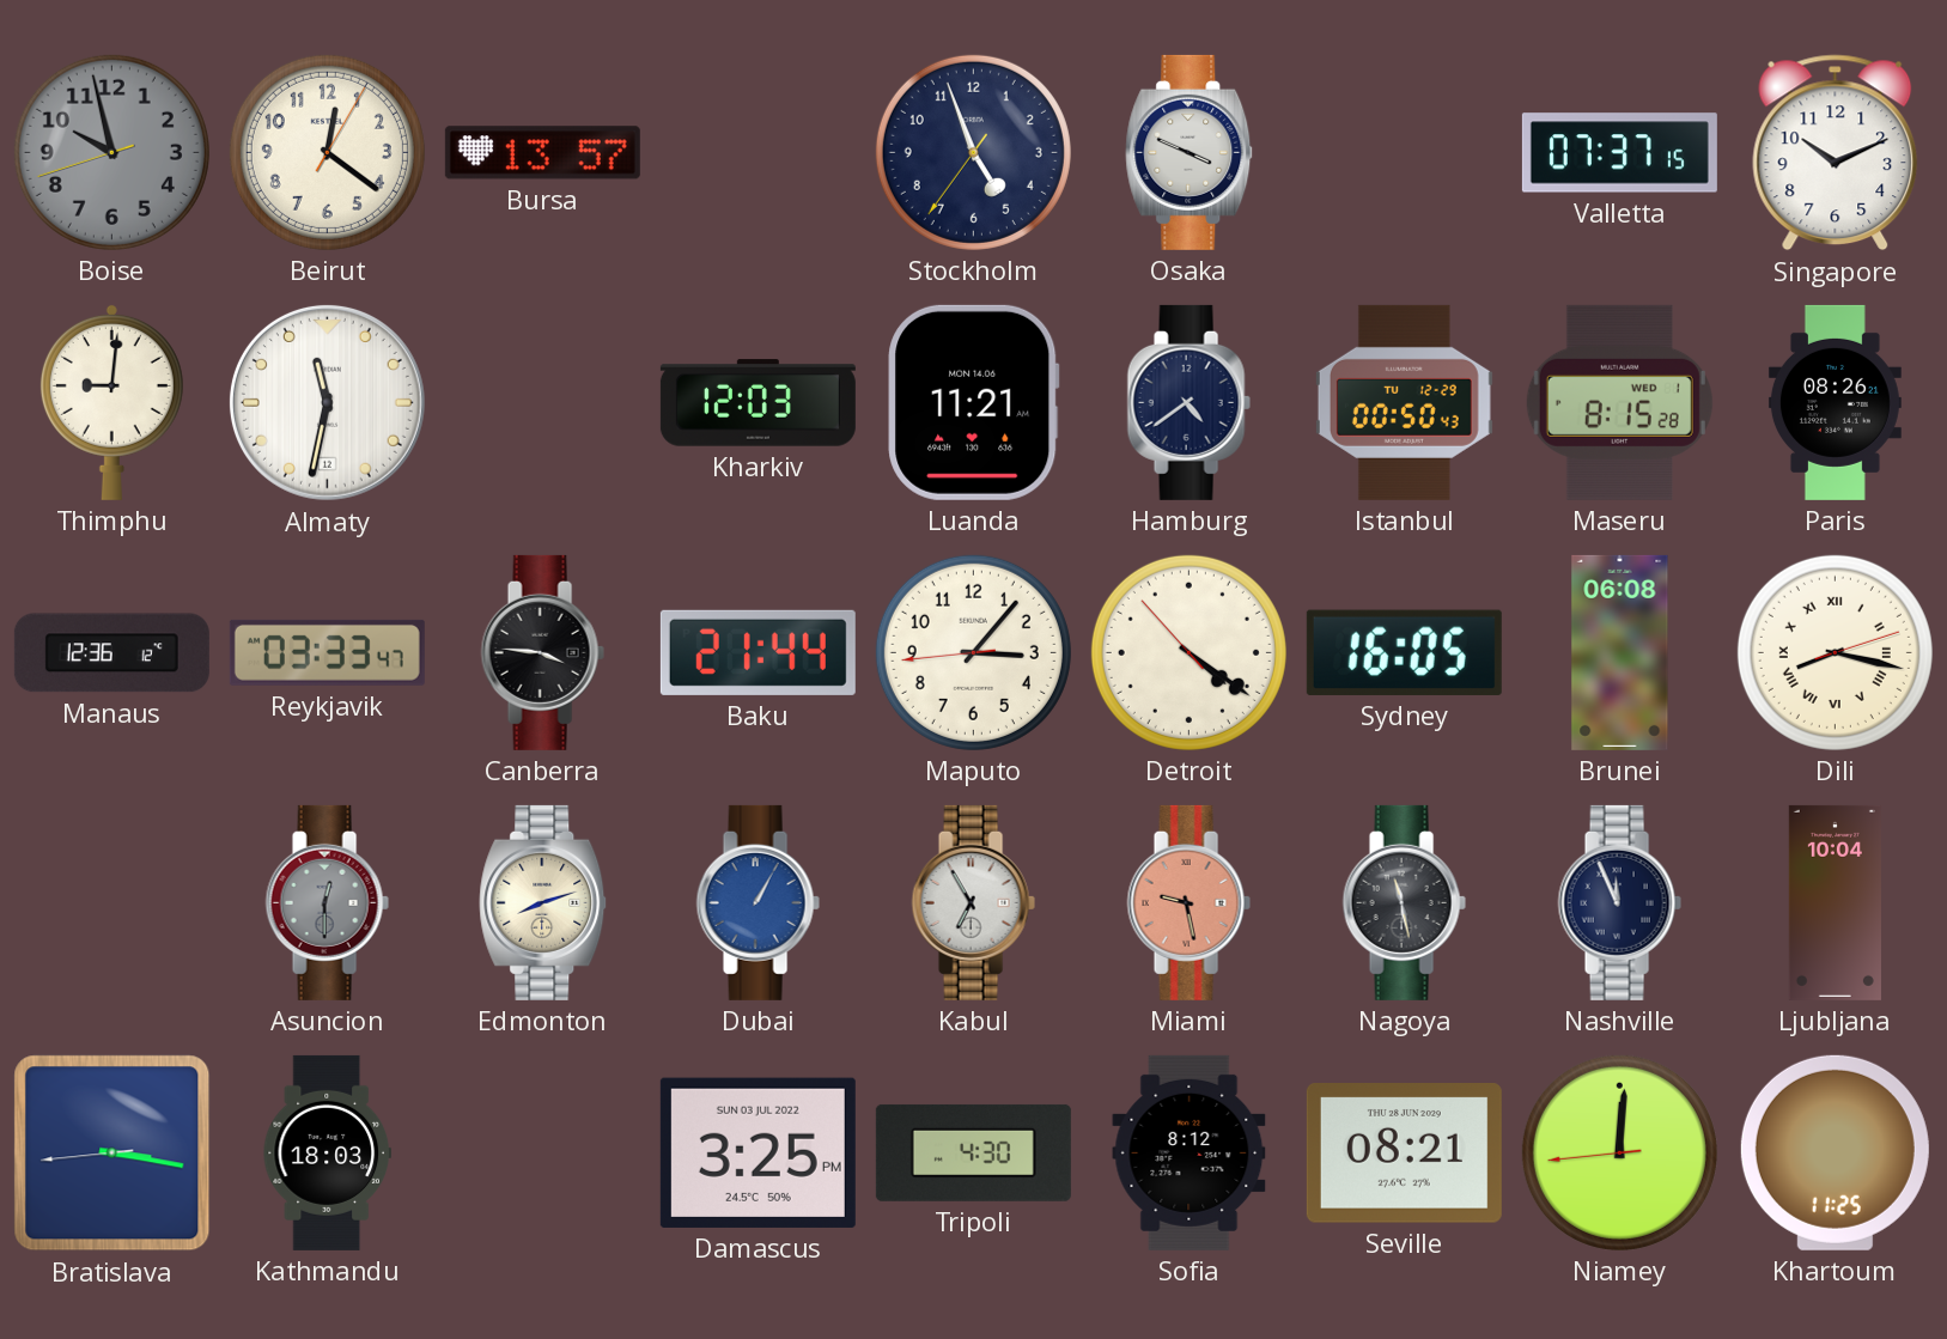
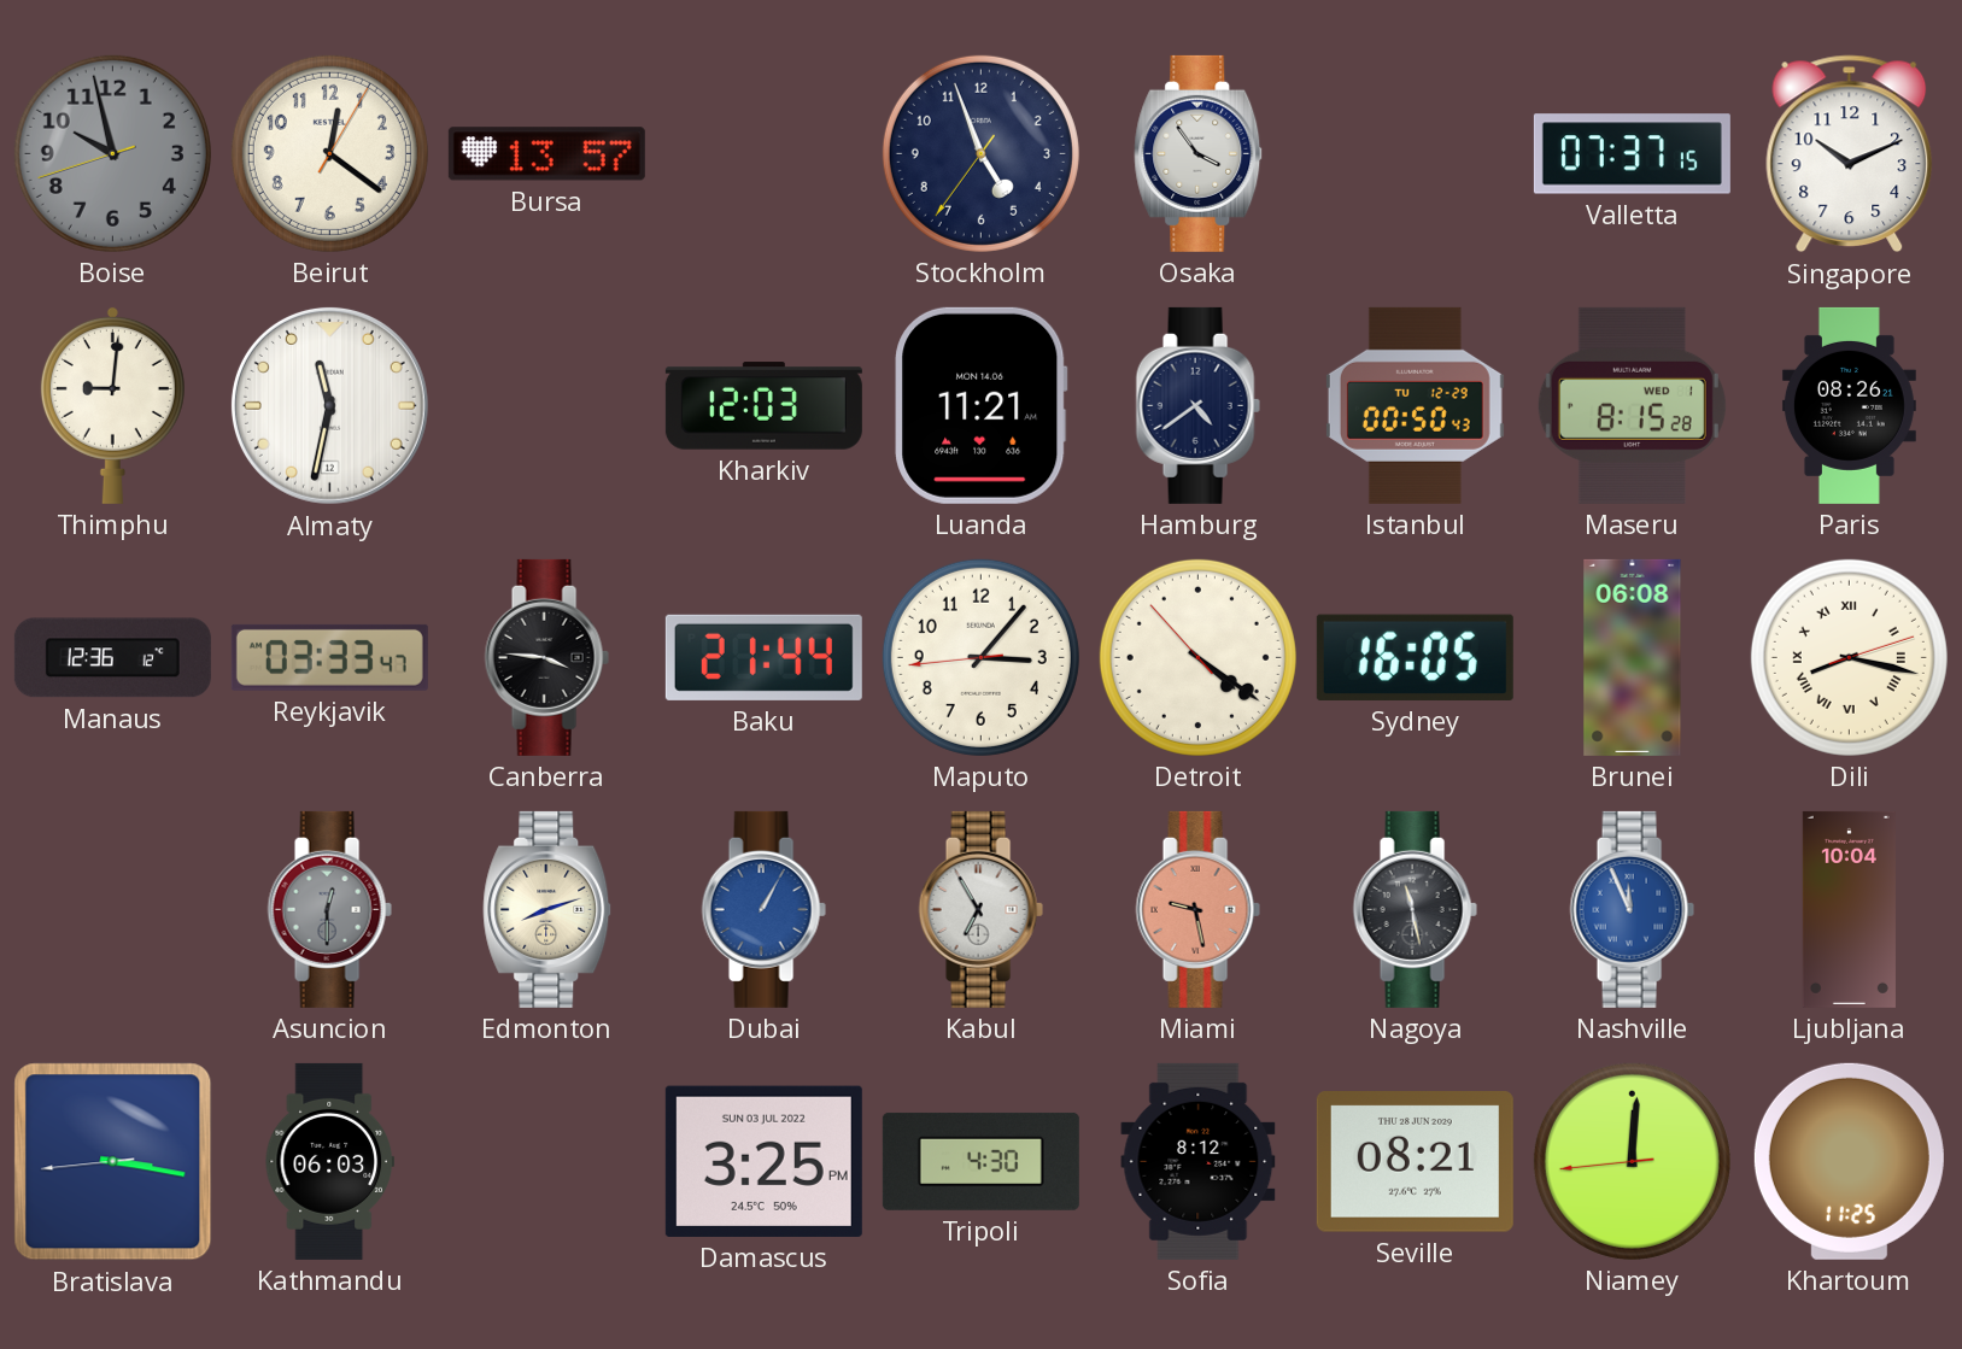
Osaka: 3:49 -> 3:54 (1199, 153)
Nashville dial: navy -> blue (1632, 909)
Kathmandu: 18:03 -> 06:03 (329, 1161)
